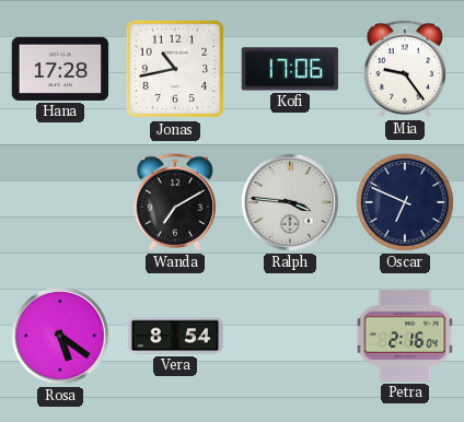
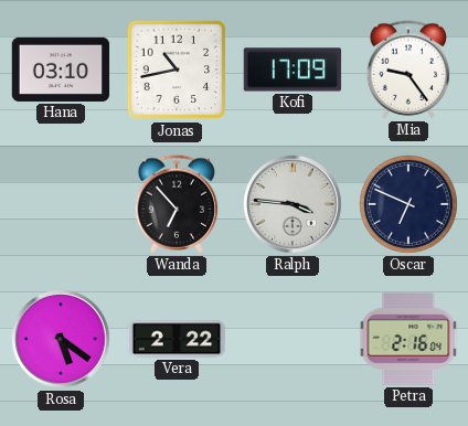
Hana: 17:28 -> 03:10 (61, 70)
Kofi: 17:06 -> 17:09 (292, 70)
Wanda: 7:10 -> 6:53 (177, 204)
Vera: 8:54 -> 2:22 (177, 339)
